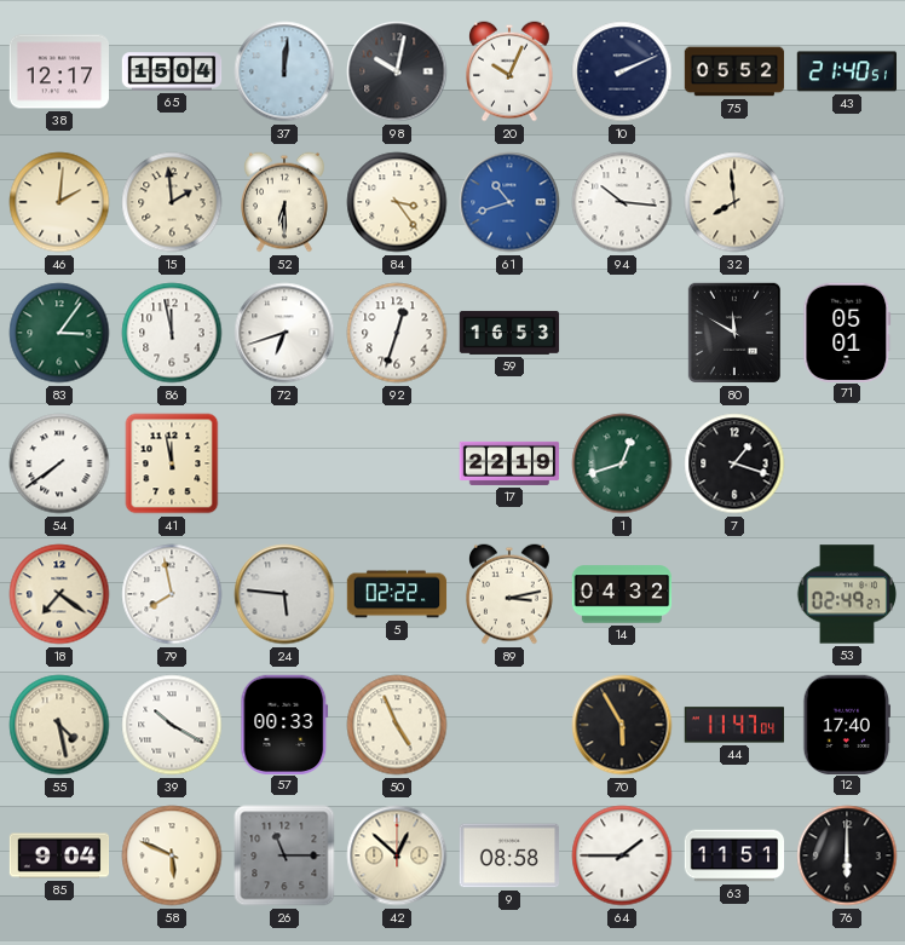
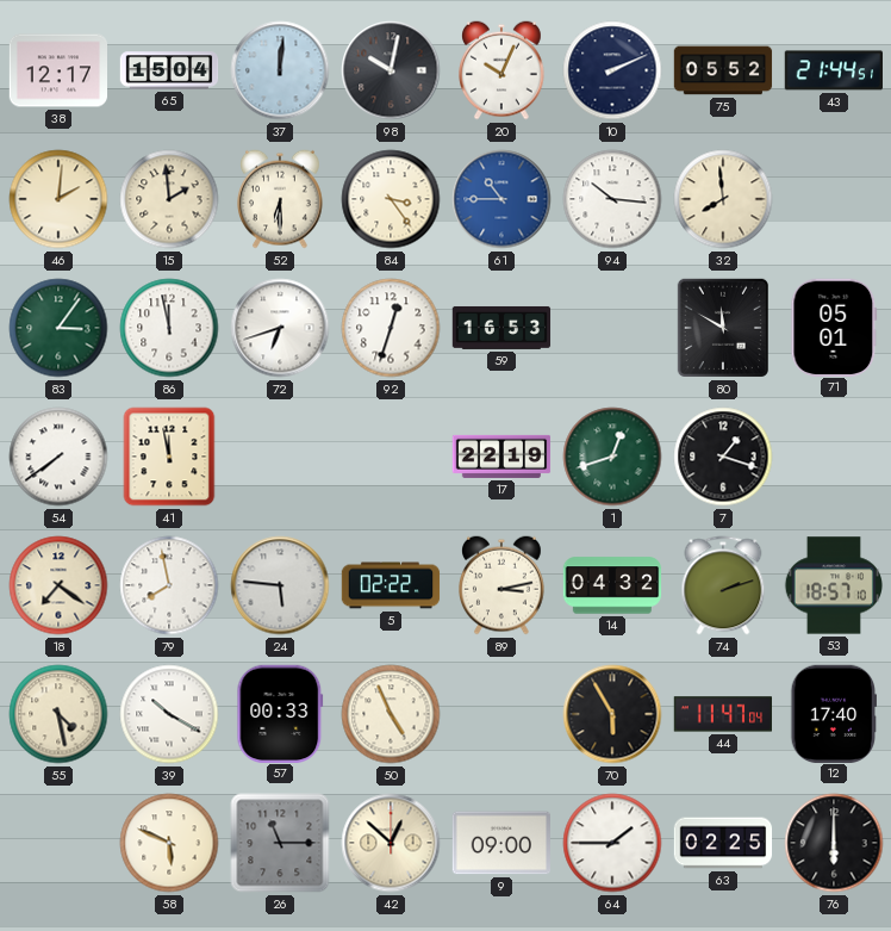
43: 21:40 -> 21:44 (833, 70)
61: 10:42 -> 10:45 (501, 199)
74: none -> 2:12 (723, 585)
53: 02:49 -> 18:57 (834, 585)
85: 9:04 -> none (59, 855)
9: 08:58 -> 09:00 (500, 843)
63: 11:51 -> 02:25 (723, 843)
